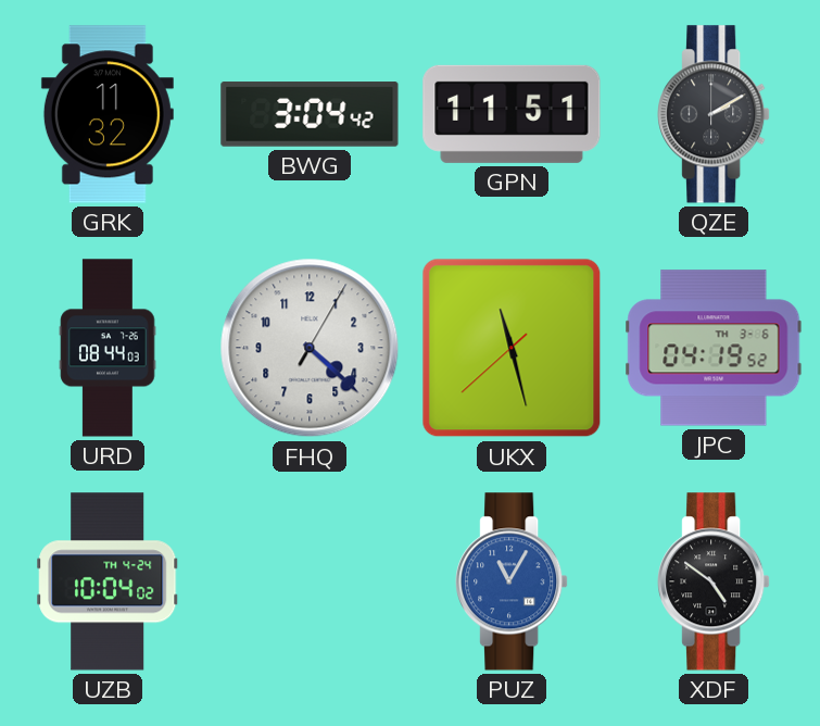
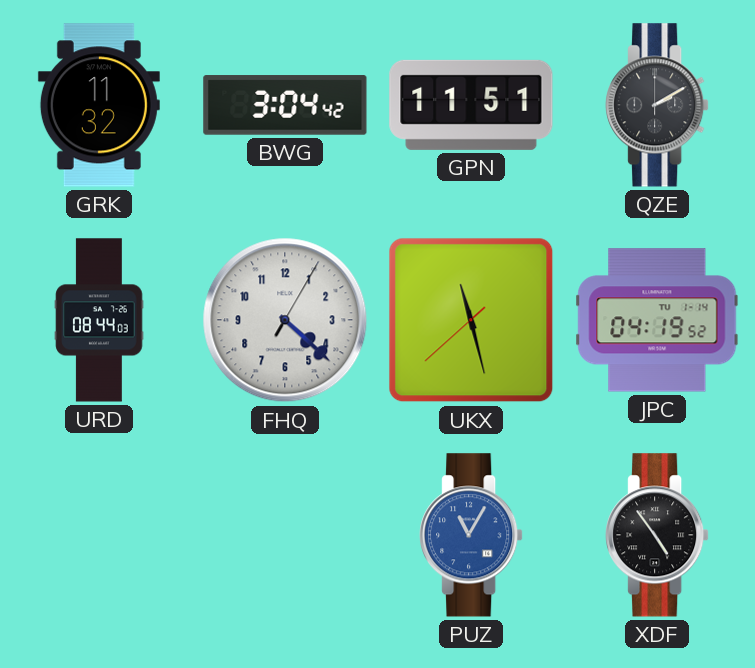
JPC date: TH 3-6 -> TU 1-14 (657, 320)
UZB: 10:04 -> none (108, 581)
XDF: 4:51 -> 4:54 (657, 535)
